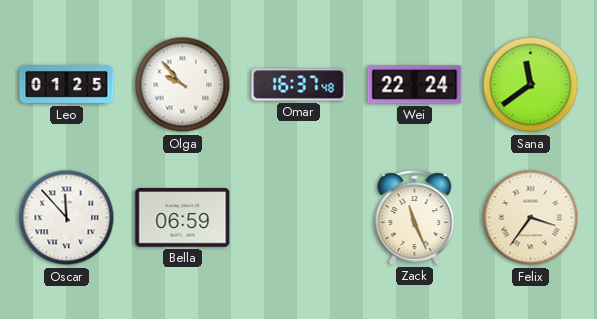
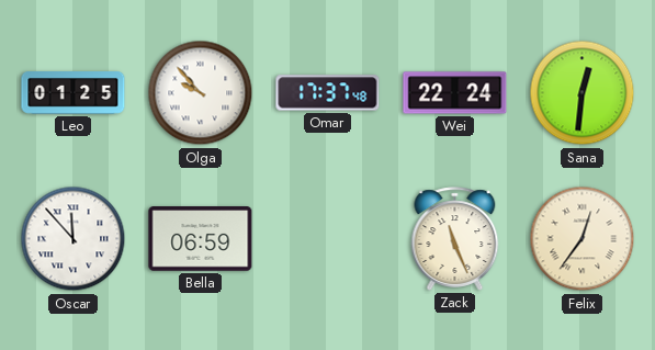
Omar: 16:37 -> 17:37 (328, 93)
Sana: 11:39 -> 12:31 (583, 93)
Felix: 3:36 -> 12:36 (583, 239)
